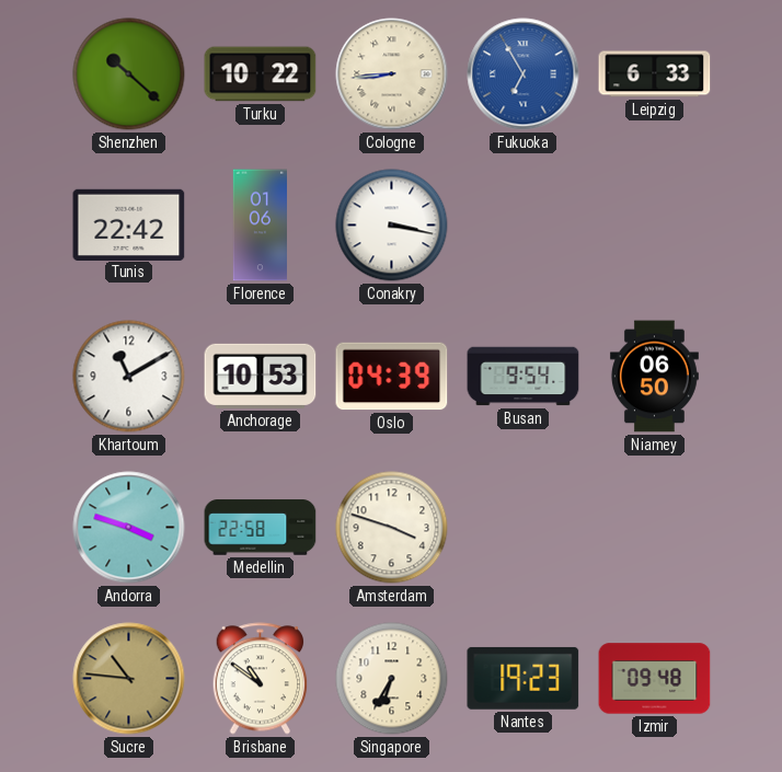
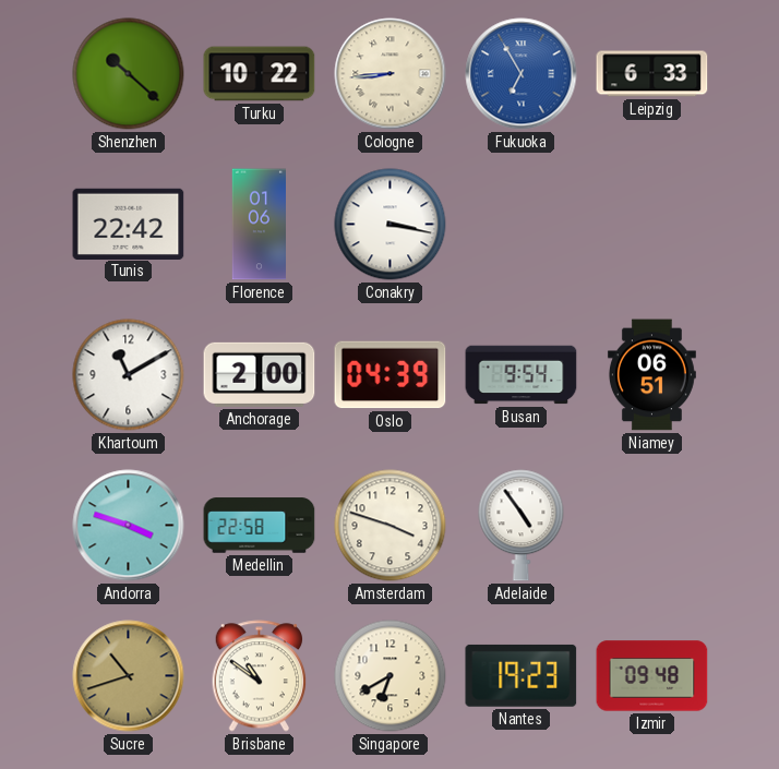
Anchorage: 10:53 -> 2:00 (260, 374)
Niamey: 06:50 -> 06:51 (651, 375)
Adelaide: none -> 4:54 (522, 526)
Sucre: 10:46 -> 10:42 (129, 676)
Singapore: 6:35 -> 6:40 (391, 676)
